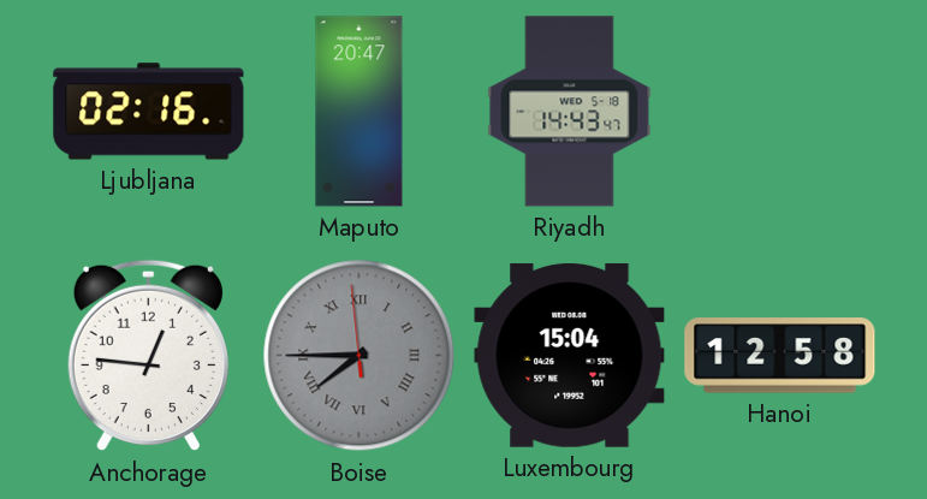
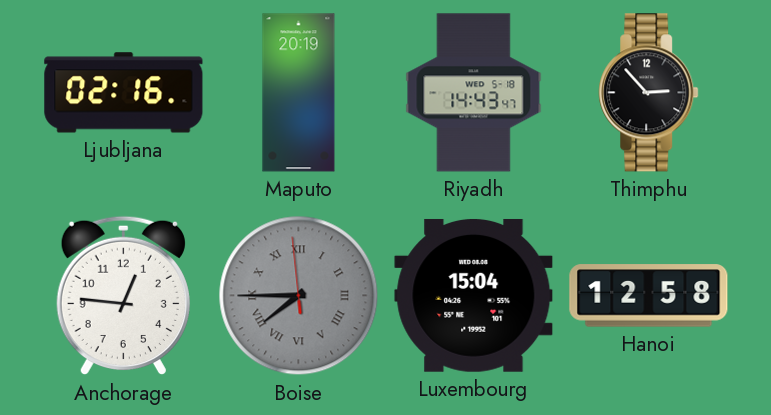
Maputo: 20:47 -> 20:19 (299, 93)
Thimphu: none -> 2:53 (649, 93)
